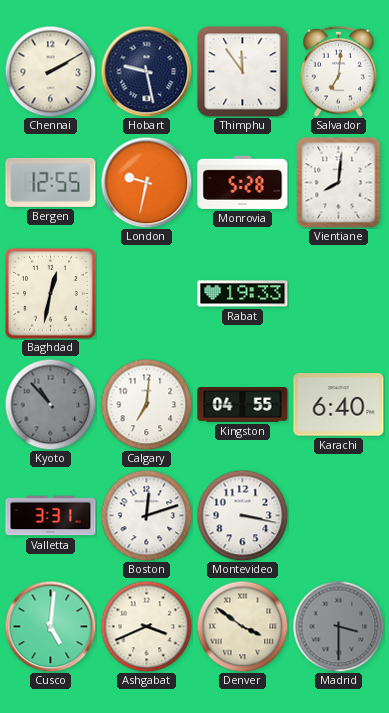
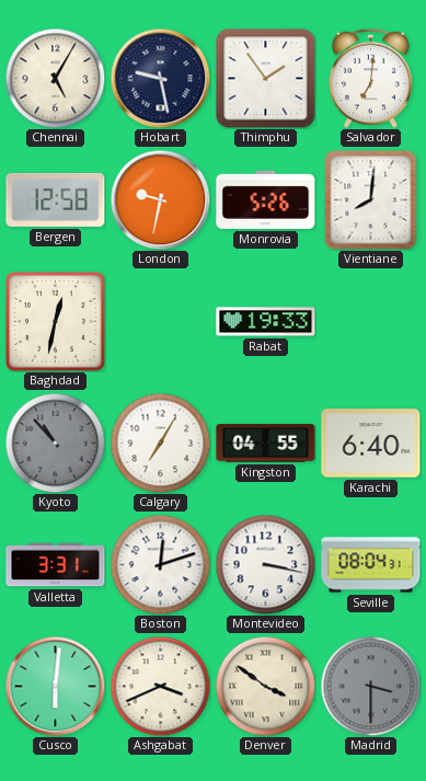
Chennai: 2:10 -> 5:05 (55, 78)
Thimphu: 11:54 -> 1:54 (266, 79)
Bergen: 12:55 -> 12:58 (56, 199)
Monrovia: 5:28 -> 5:26 (266, 199)
Calgary: 7:01 -> 7:05 (160, 443)
Seville: none -> 08:04 (371, 565)
Cusco: 5:01 -> 6:01 (55, 686)
